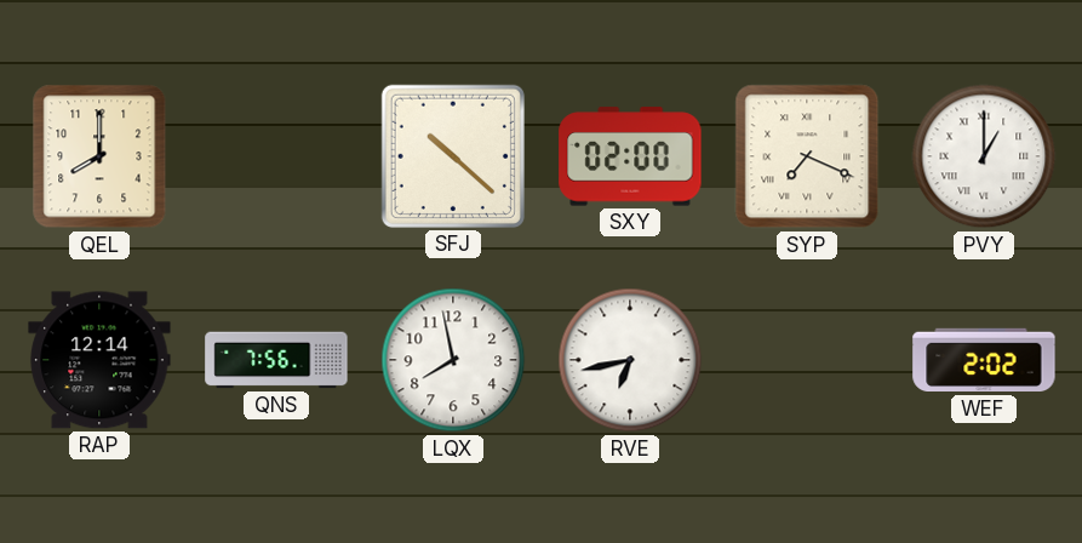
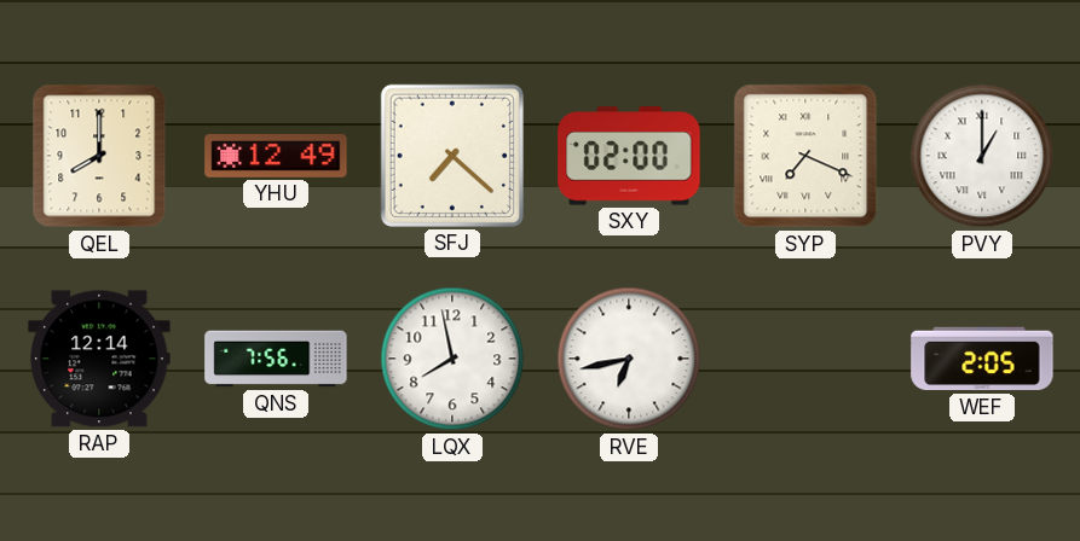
YHU: none -> 12:49 (276, 156)
SFJ: 10:22 -> 7:22 (452, 156)
WEF: 2:02 -> 2:05 (982, 359)
